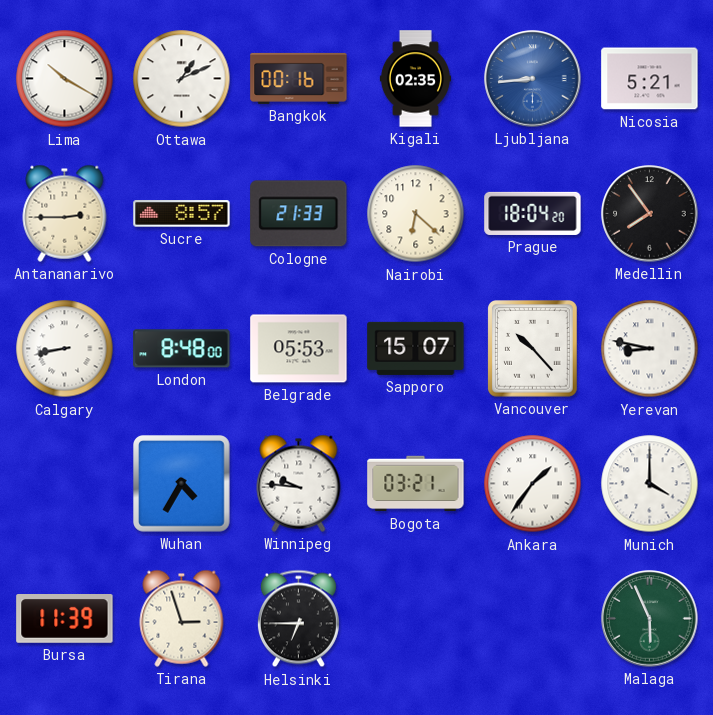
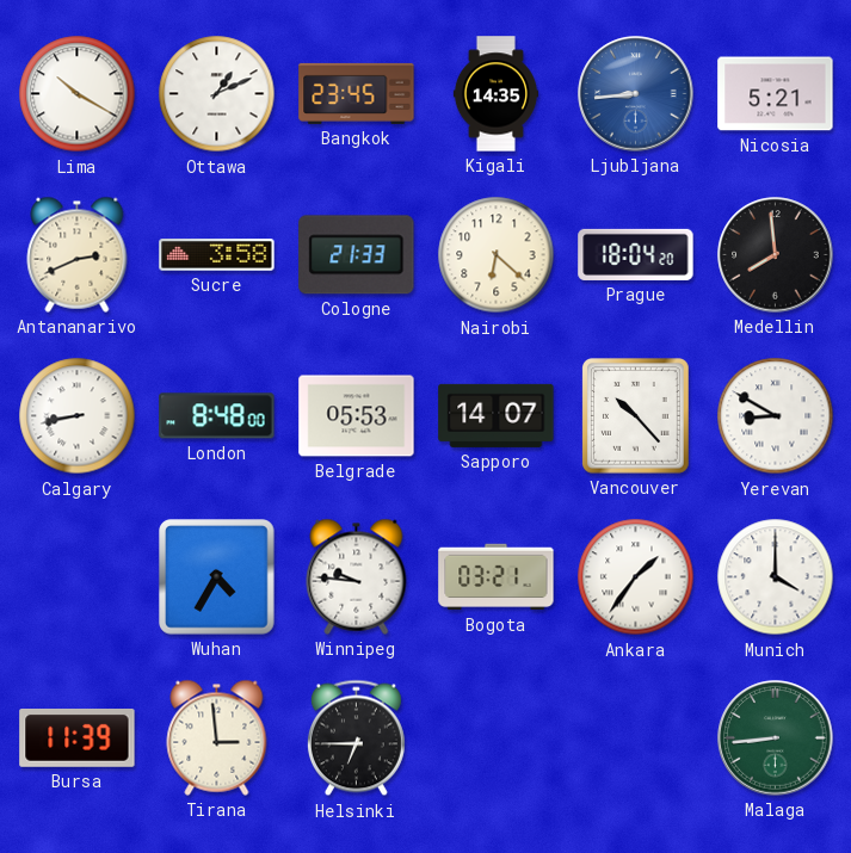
Bangkok: 00:16 -> 23:45 (357, 93)
Kigali: 02:35 -> 14:35 (495, 94)
Antananarivo: 2:45 -> 2:41 (78, 254)
Sucre: 8:57 -> 3:58 (217, 255)
Medellin: 7:54 -> 7:59 (776, 255)
Sapporo: 15:07 -> 14:07 (497, 415)
Yerevan: 8:47 -> 8:50 (776, 416)
Tirana: 2:57 -> 2:59 (217, 737)
Malaga: 5:56 -> 8:44 (776, 738)
